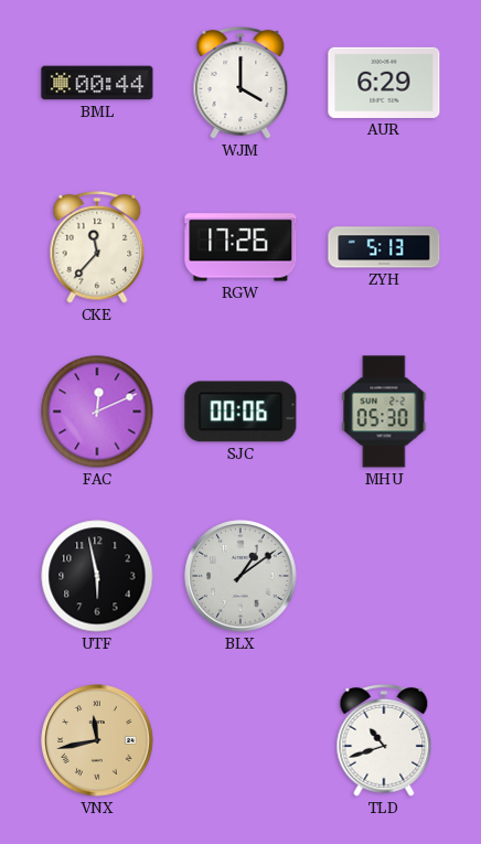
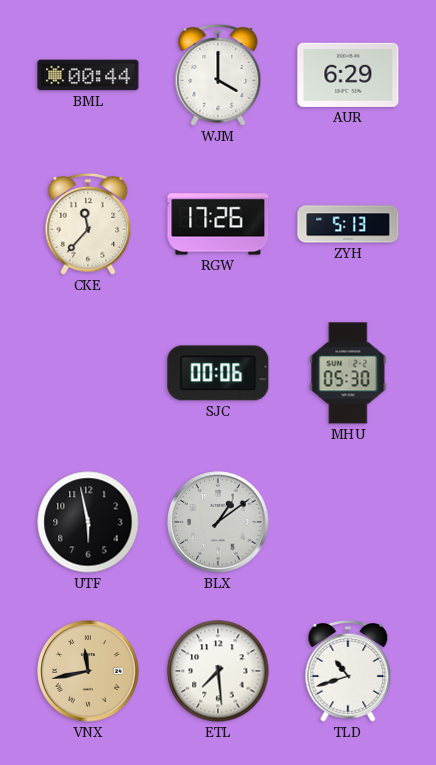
FAC: 12:11 -> none (97, 412)
ETL: none -> 7:29 (218, 671)
